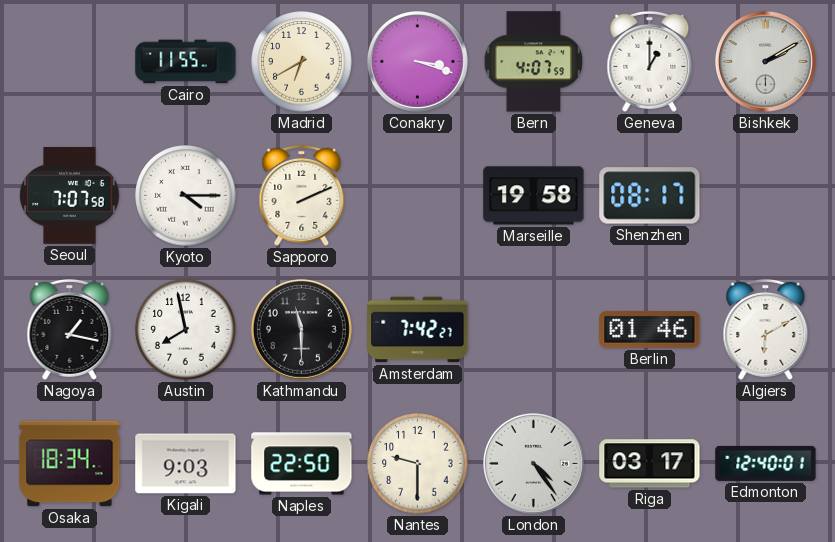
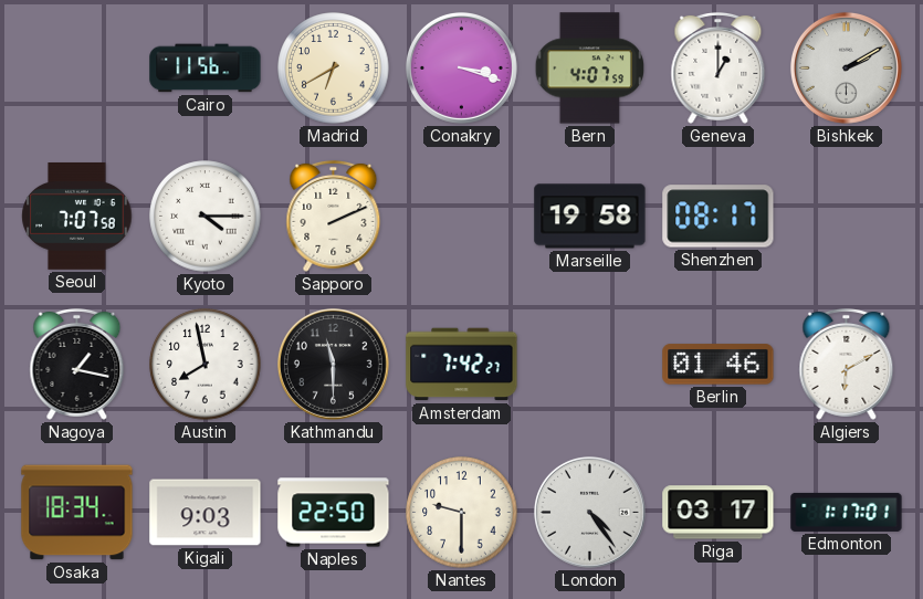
Cairo: 11:55 -> 11:56 (206, 69)
Edmonton: 12:40 -> 1:17 (847, 512)
